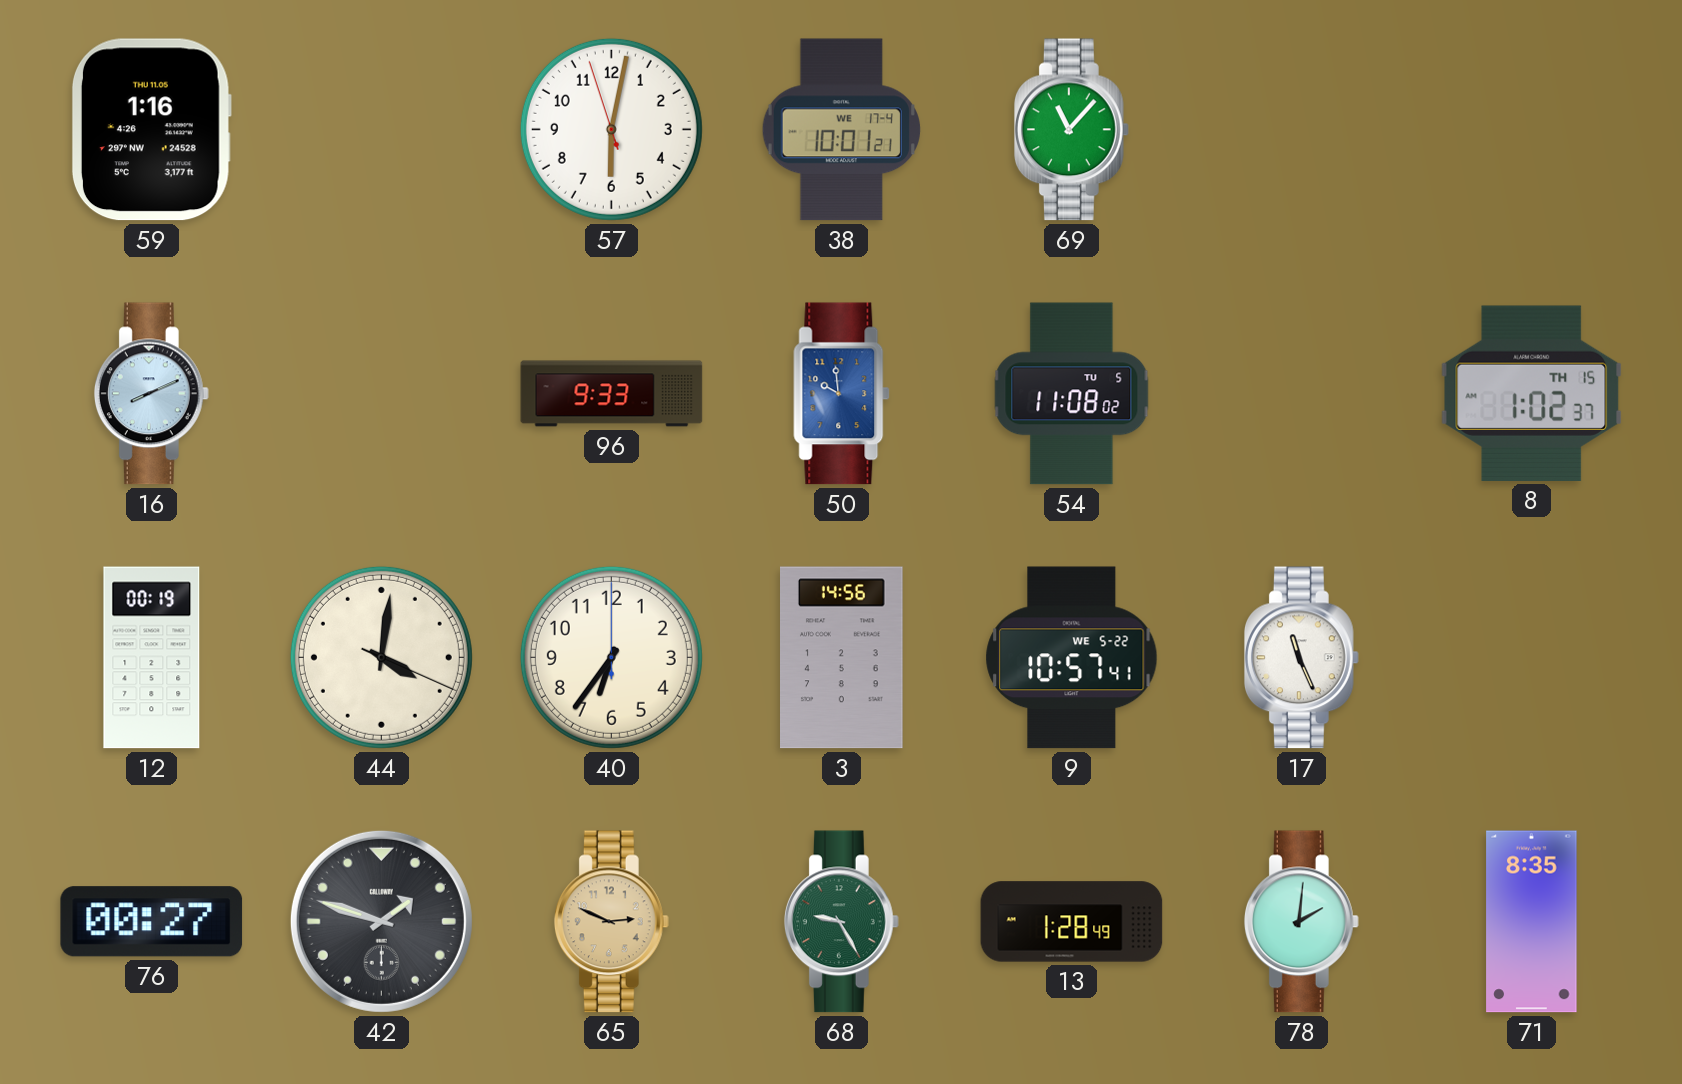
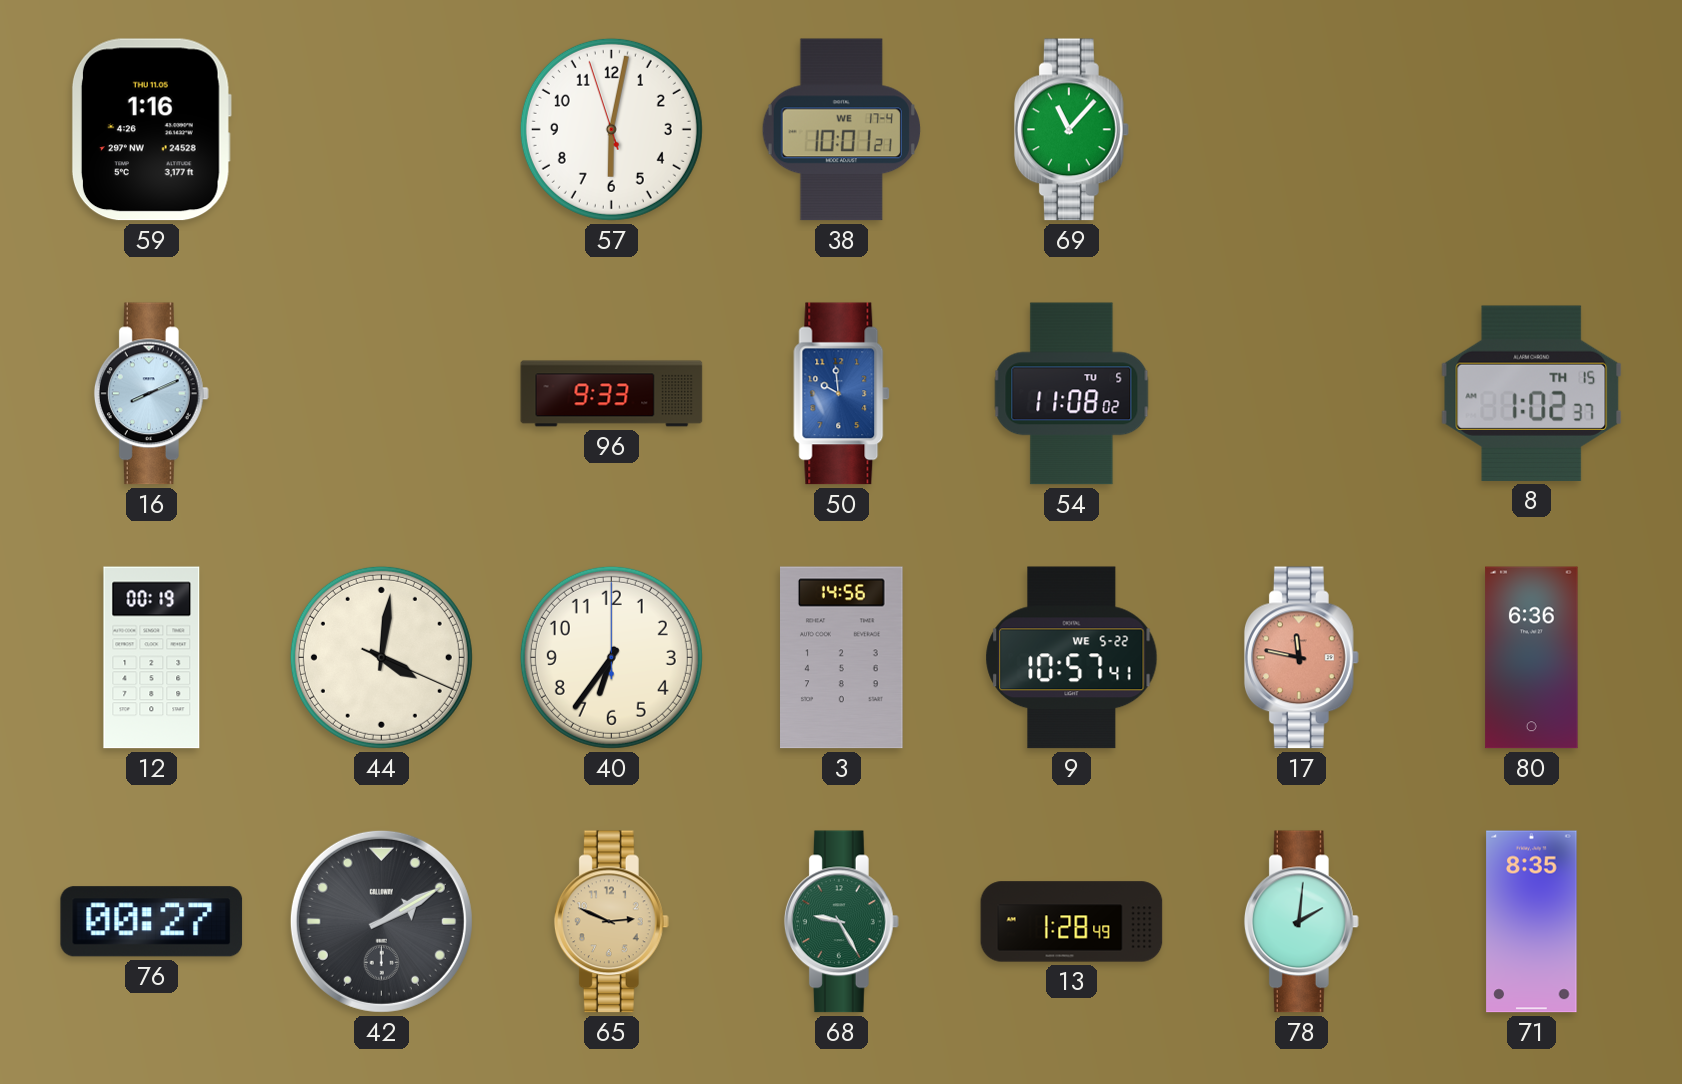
17: 11:26 -> 11:47 (1301, 658)
17 dial: white -> salmon (1301, 658)
80: none -> 6:36 (1532, 658)
42: 1:48 -> 2:10 (381, 921)
